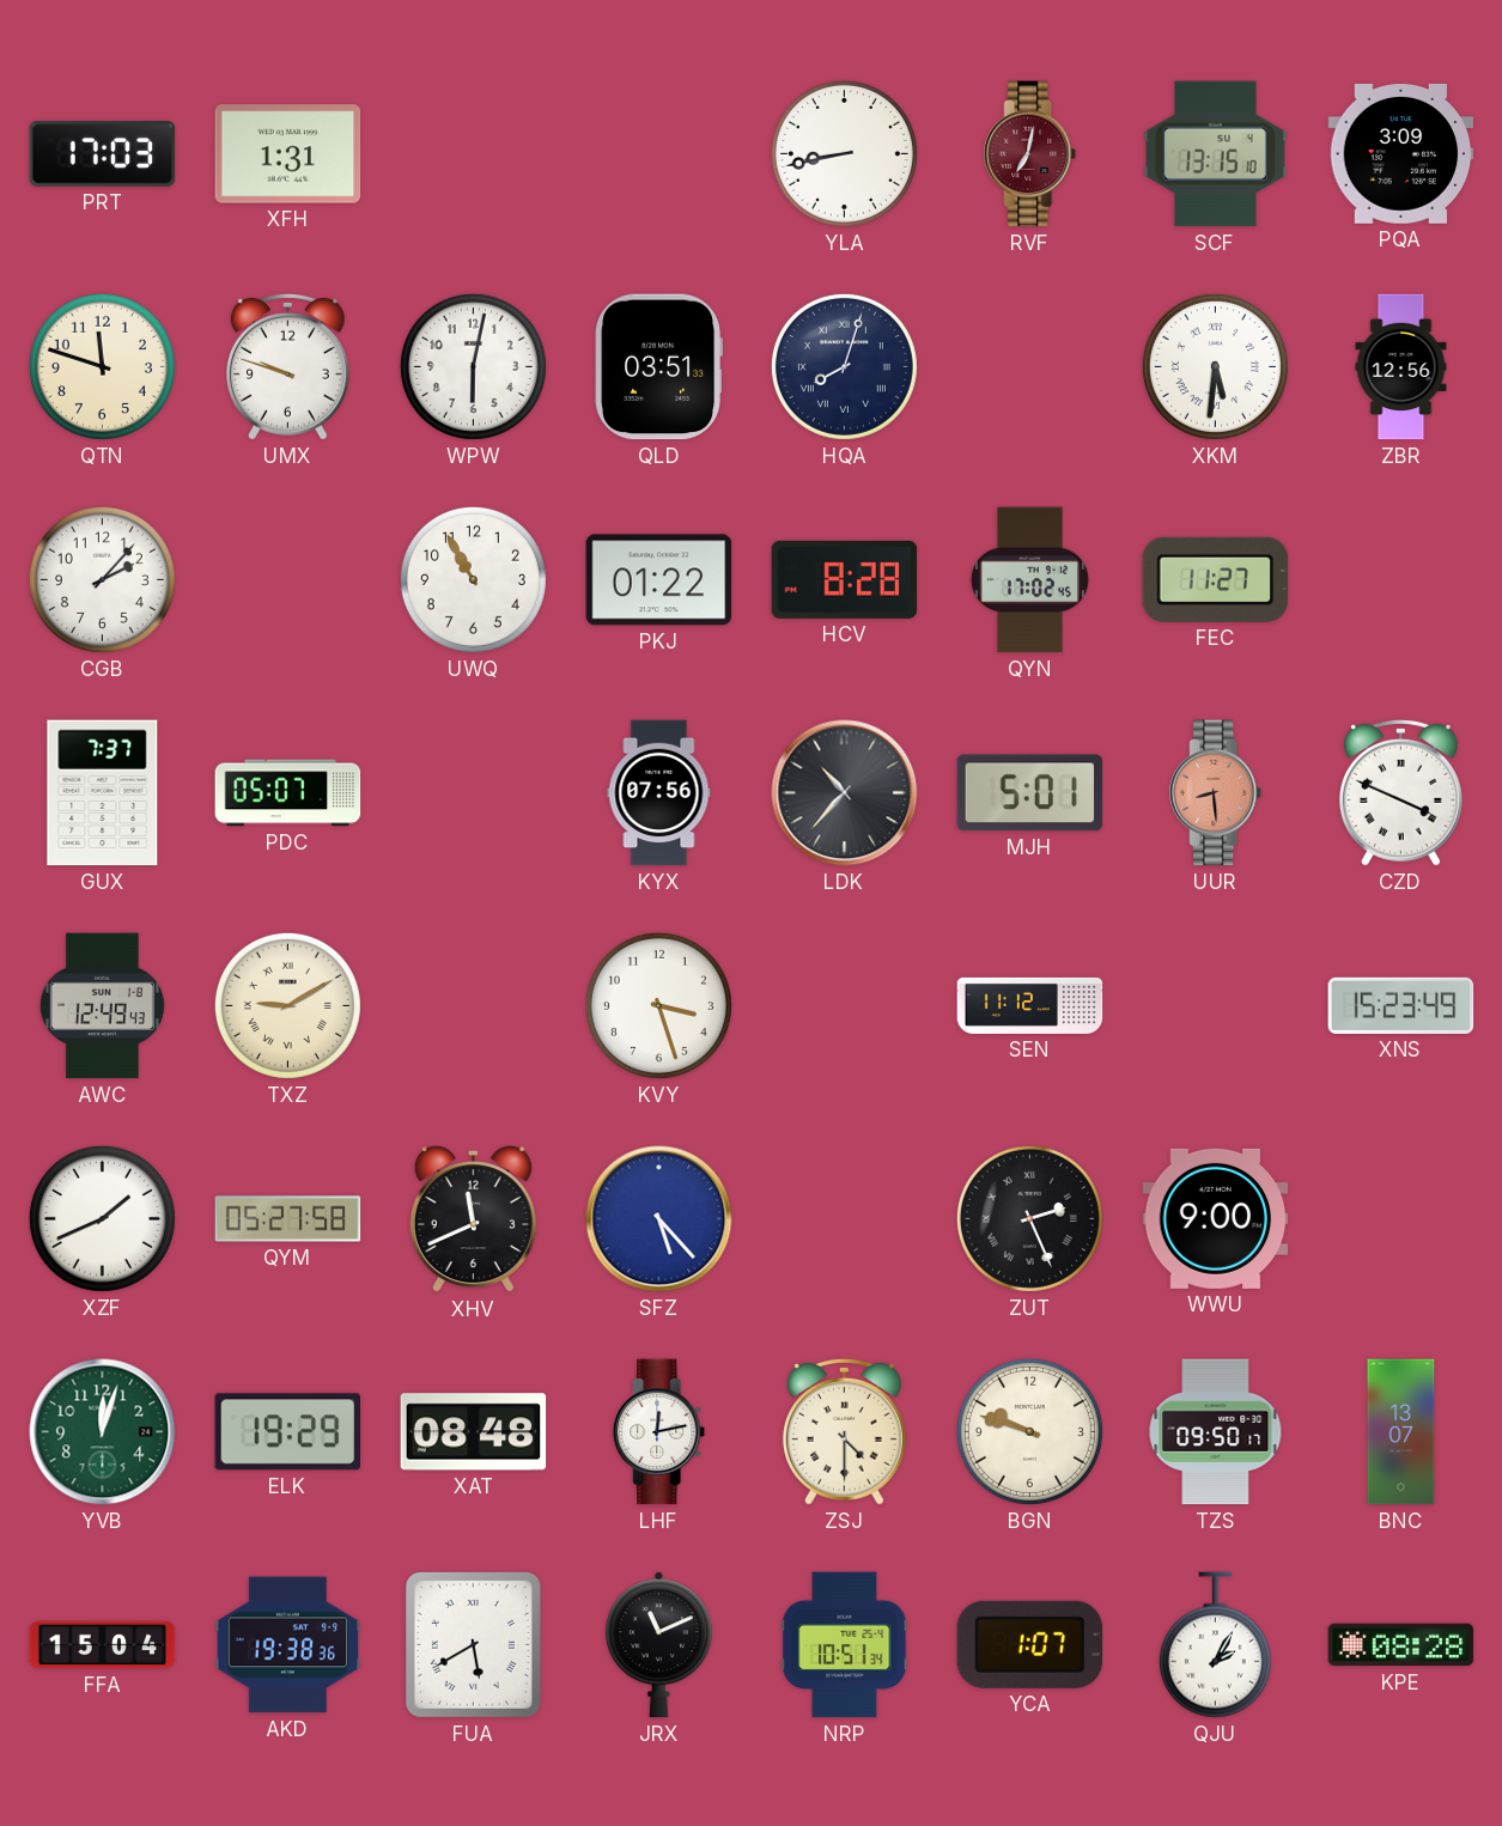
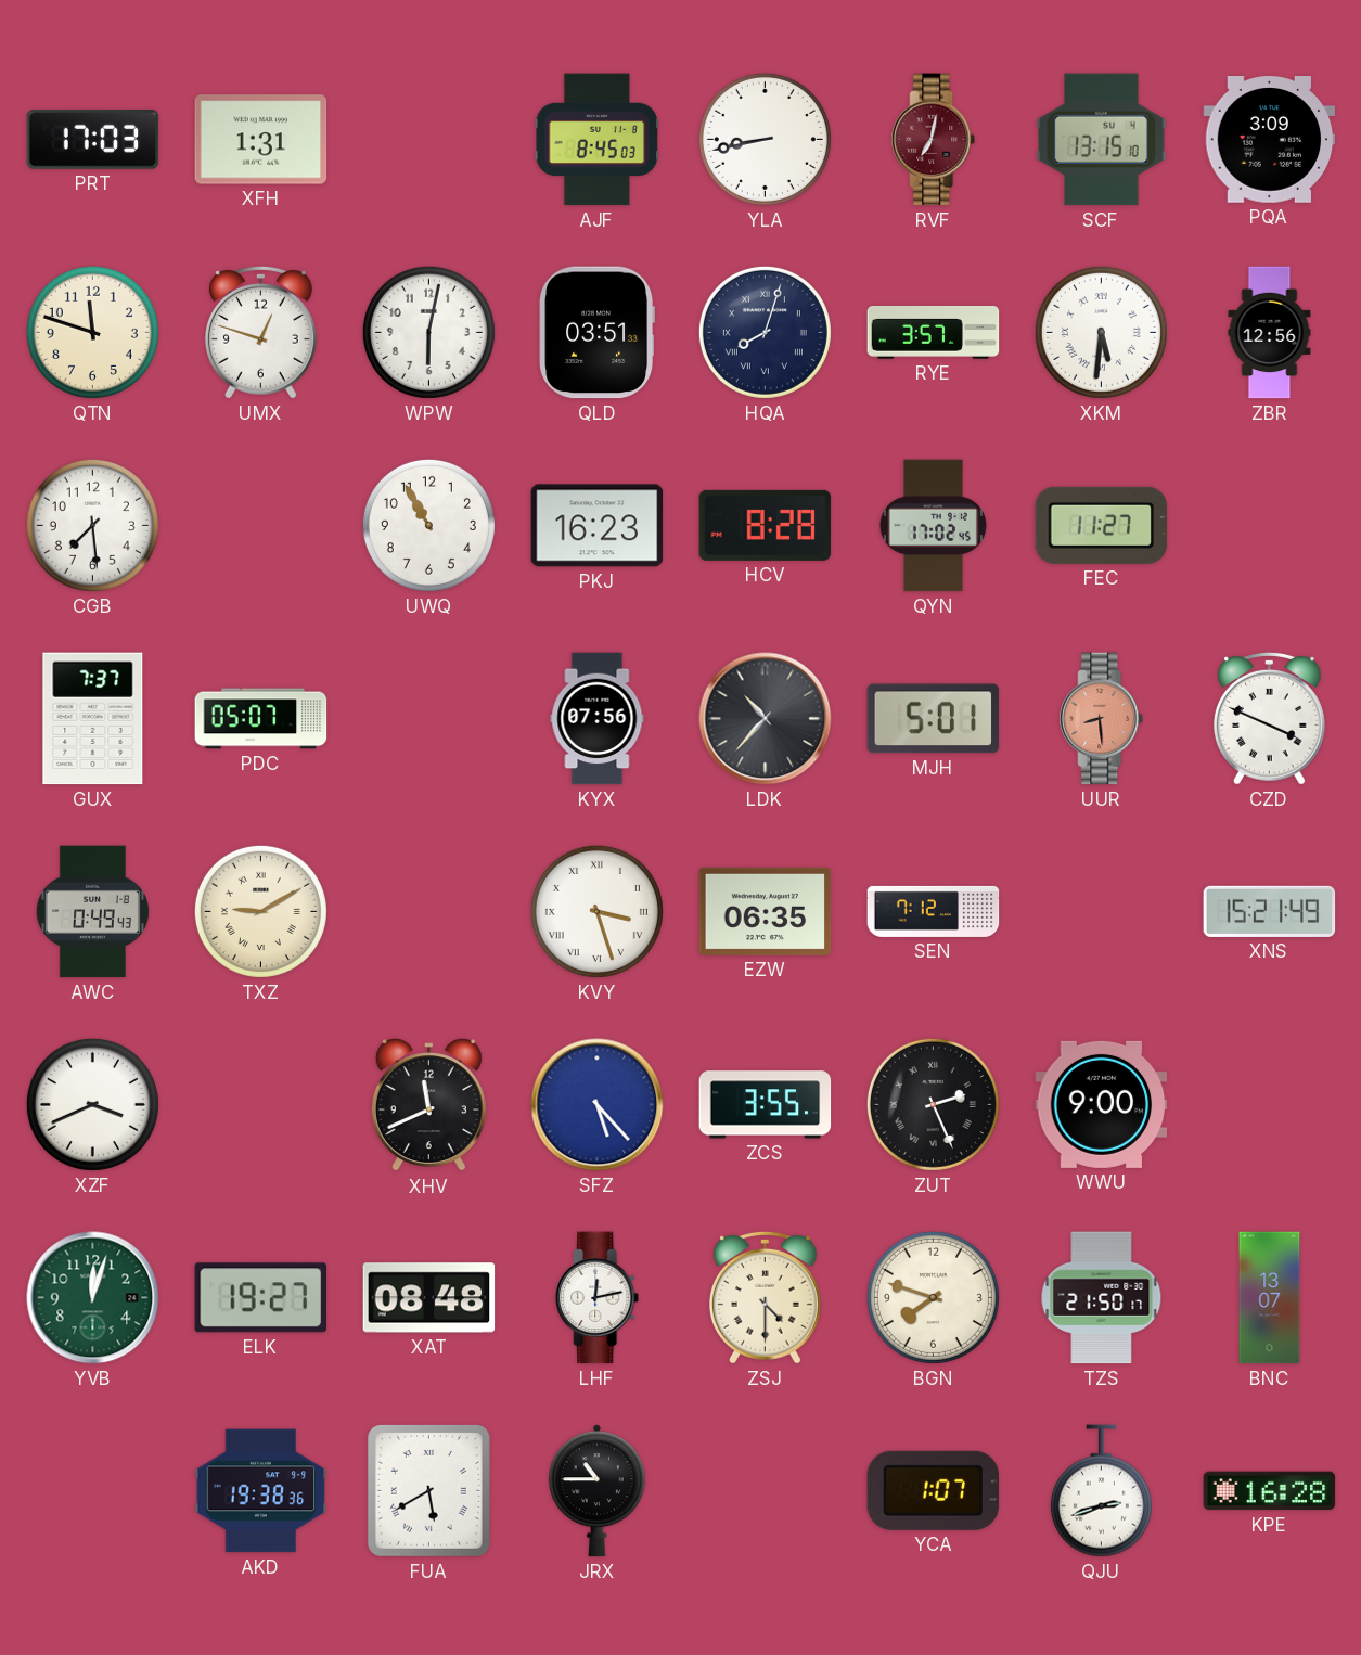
AJF: none -> 8:45 (596, 140)
UMX: 9:48 -> 12:48 (260, 332)
RYE: none -> 3:57 (934, 333)
CGB: 2:07 -> 7:29 (92, 525)
PKJ: 01:22 -> 16:23 (598, 526)
AWC: 12:49 -> 0:49 (92, 912)
KVY numerals: Arabic -> Roman (596, 911)
EZW: none -> 06:35 (766, 911)
SEN: 11:12 -> 7:12 (934, 911)
XNS: 15:23 -> 15:21 (1270, 911)
XZF: 1:41 -> 3:41 (92, 1104)
QYM: 05:27 -> none (288, 1219)
ZCS: none -> 3:55 (766, 1105)
ELK: 19:29 -> 19:27 (260, 1298)
BGN: 9:48 -> 7:48 (933, 1297)
TZS: 09:50 -> 21:50 (1102, 1298)
FFA: 15:04 -> none (103, 1645)
JRX: 11:11 -> 10:45 (596, 1491)
NRP: 10:51 -> none (845, 1645)
QJU: 2:05 -> 2:42 (1101, 1491)
KPE: 08:28 -> 16:28 (1270, 1491)
